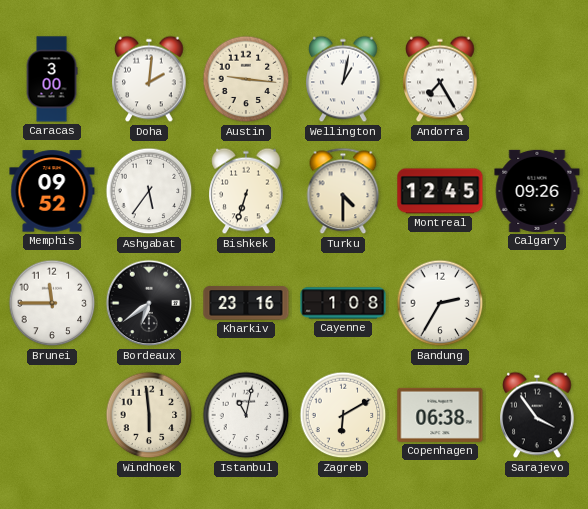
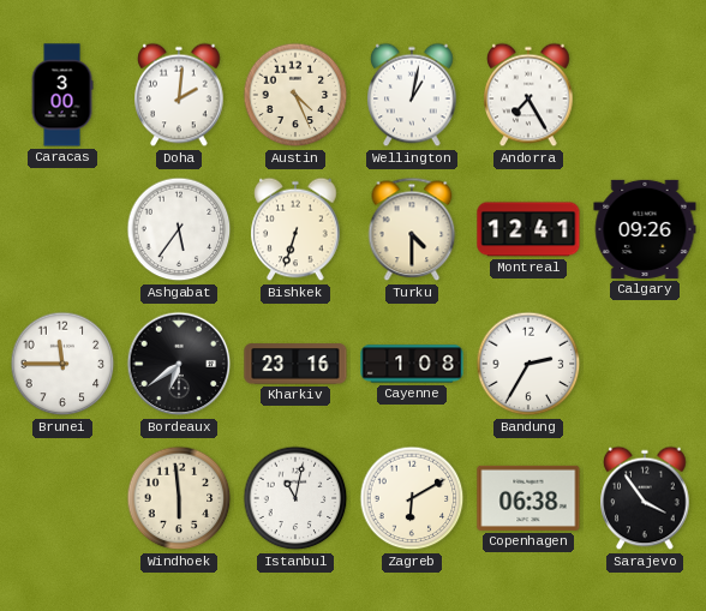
Austin: 9:16 -> 4:26 (295, 95)
Memphis: 09:52 -> none (52, 191)
Montreal: 12:45 -> 12:41 (528, 229)
